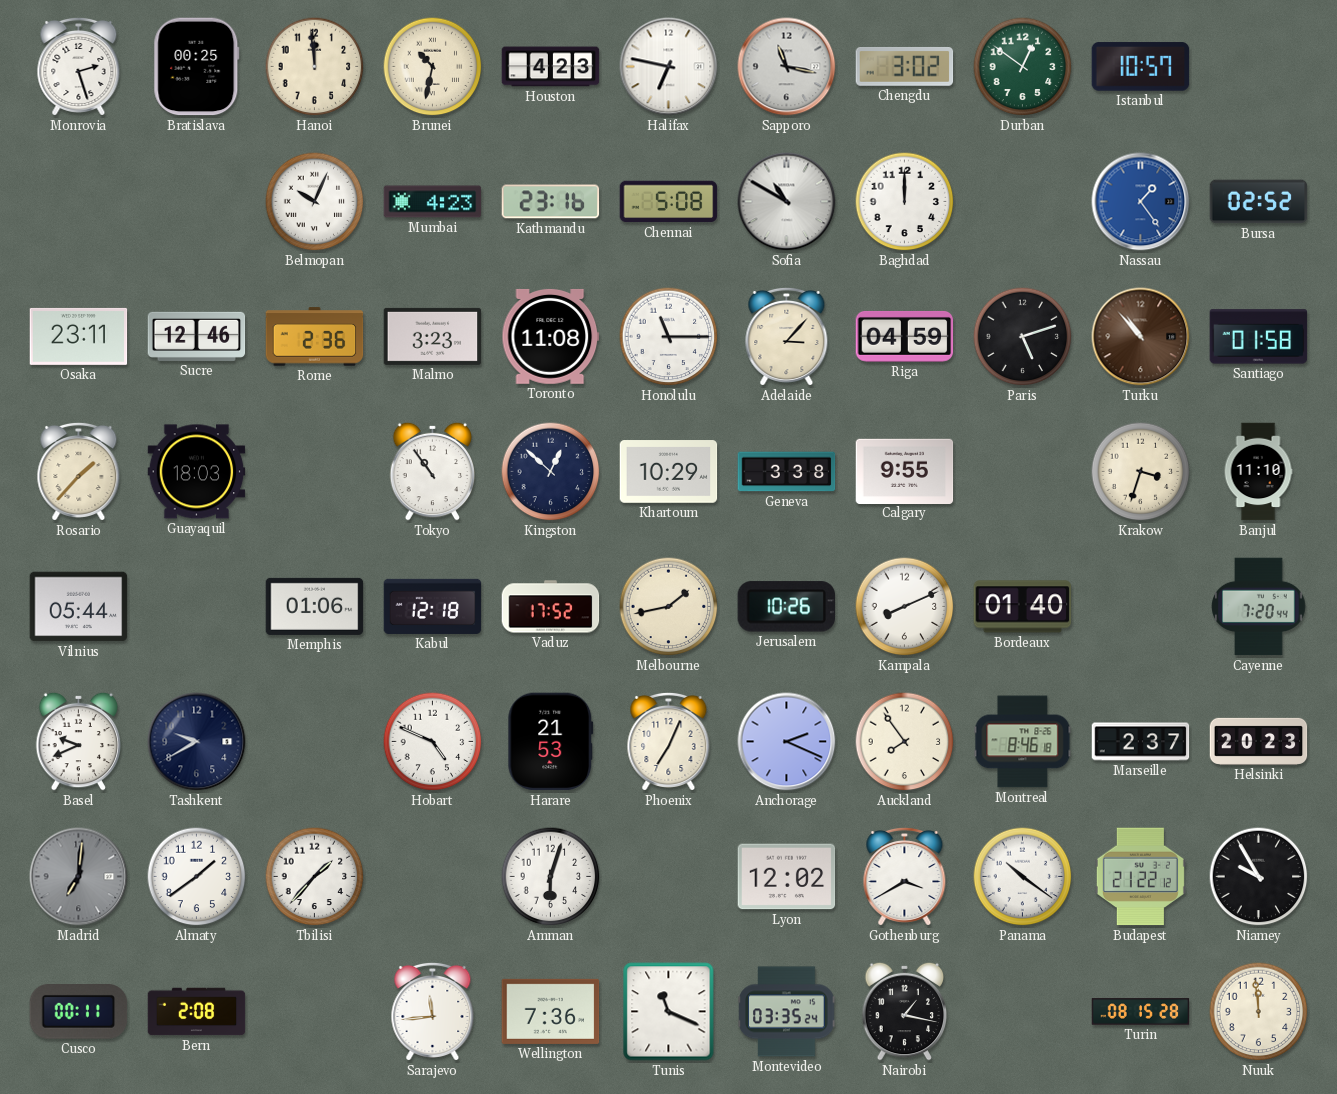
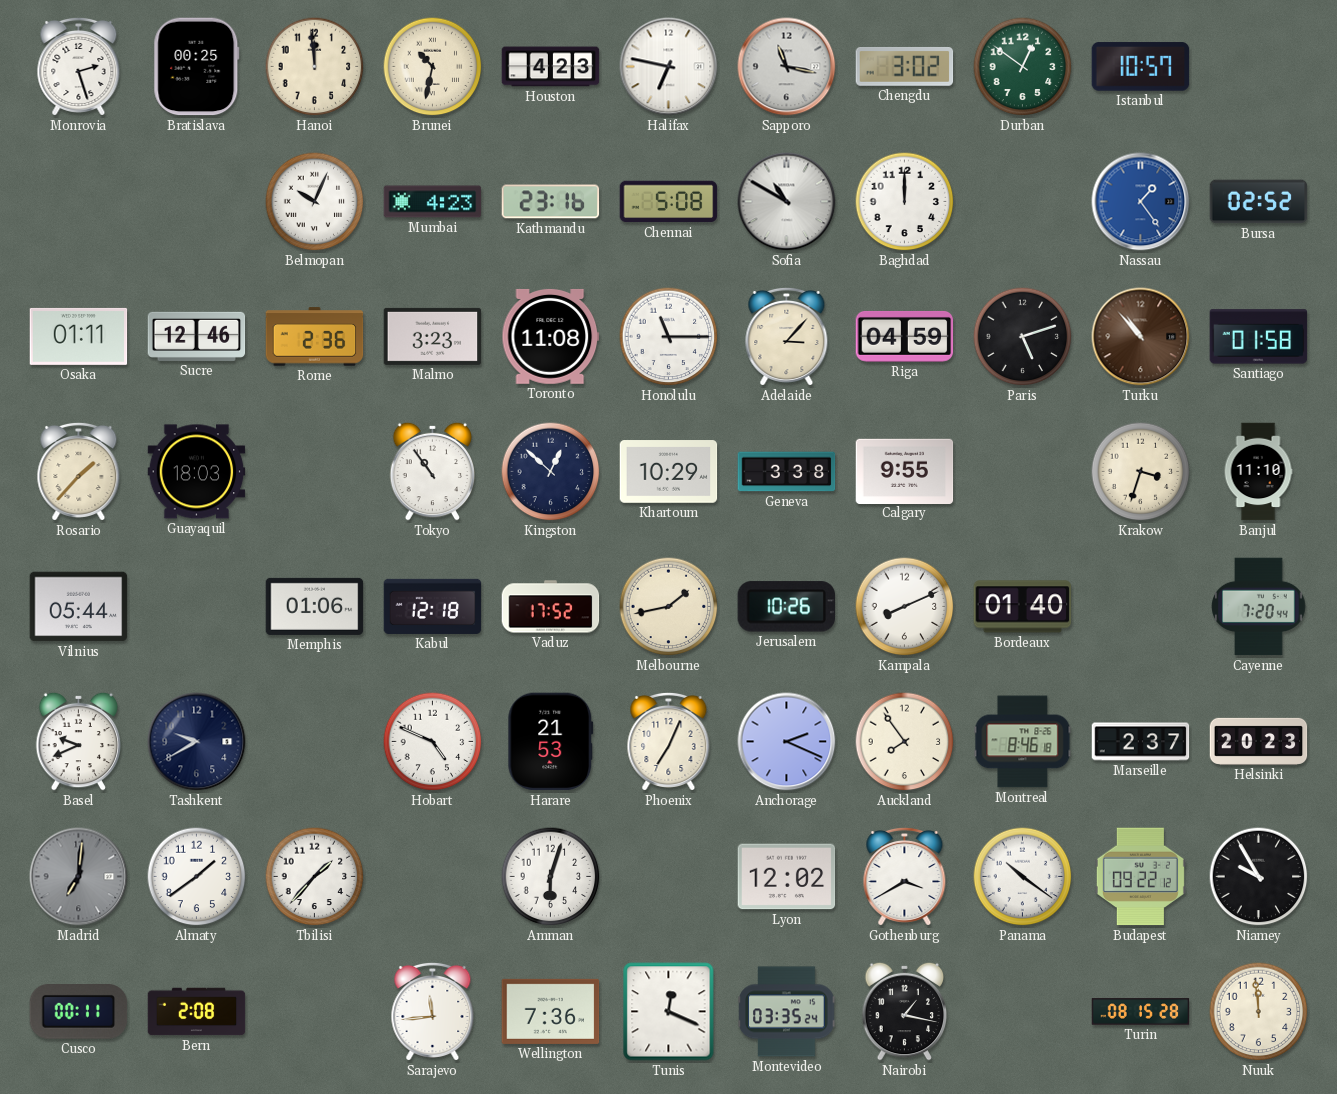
Osaka: 23:11 -> 01:11 (79, 336)
Budapest: 21:22 -> 09:22 (1140, 877)
Tunis: 11:19 -> 12:19 (669, 1012)
